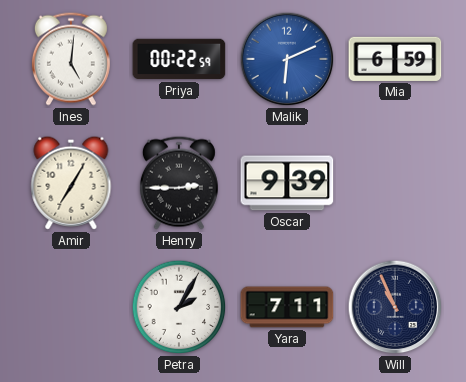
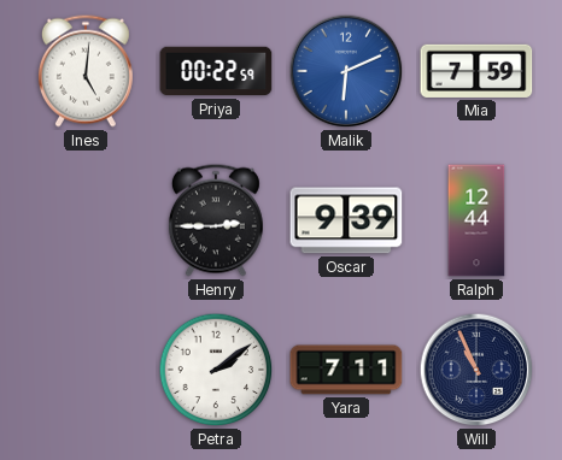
Mia: 6:59 -> 7:59 (476, 71)
Amir: 7:05 -> none (71, 183)
Ralph: none -> 12:44 (476, 220)
Petra: 2:05 -> 2:09 (216, 370)
